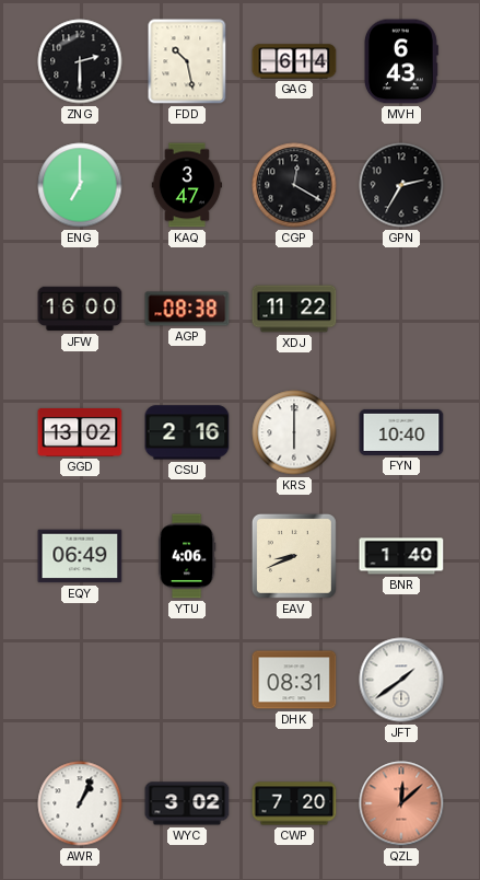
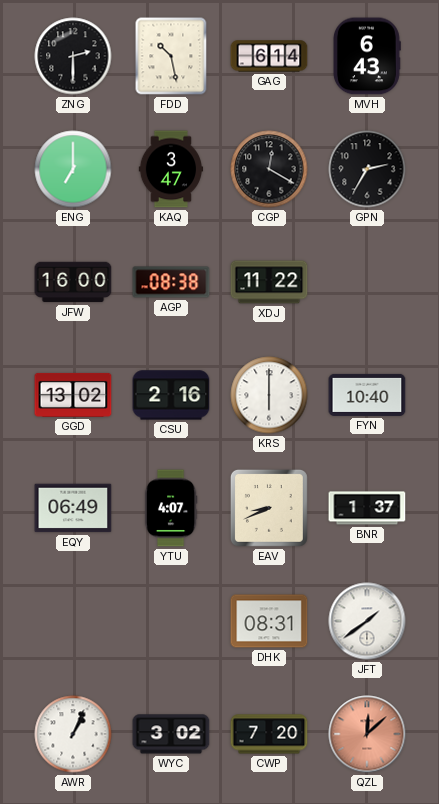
YTU: 4:06 -> 4:07 (171, 508)
BNR: 1:40 -> 1:37 (367, 508)
